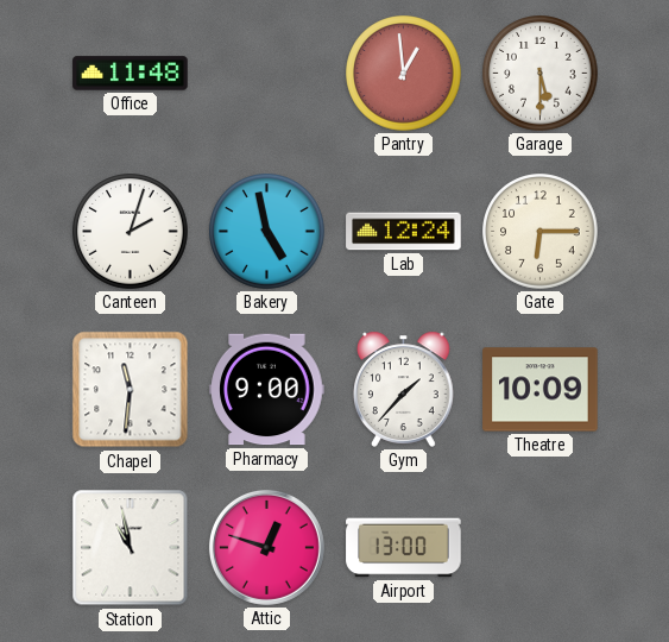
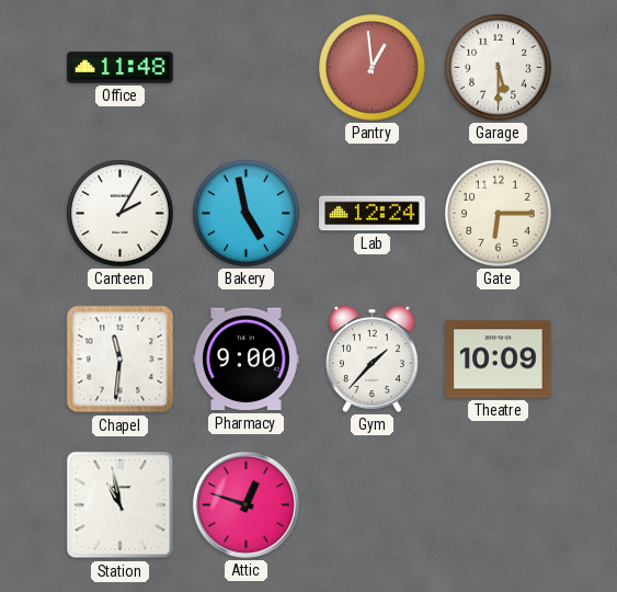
Canteen: 2:03 -> 2:05 (121, 214)
Airport: 13:00 -> none (404, 548)
